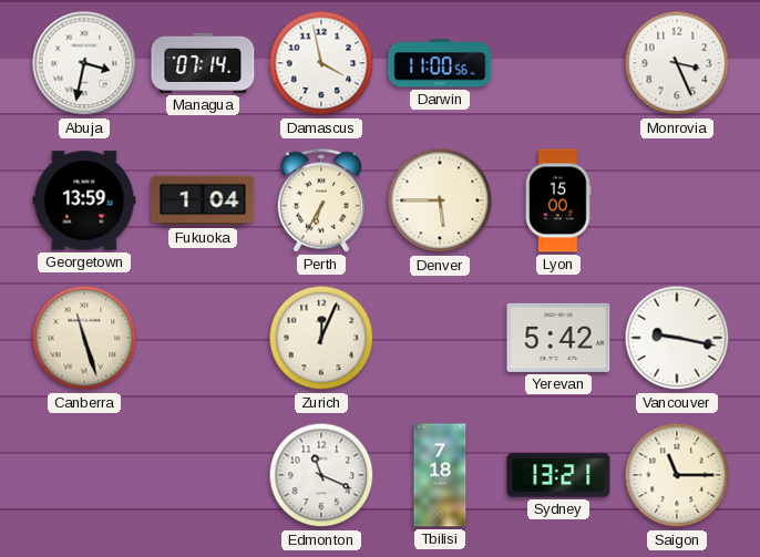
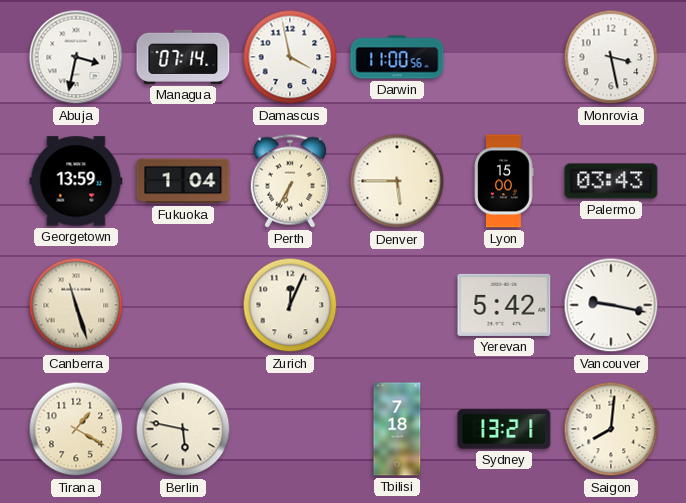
Monrovia: 3:26 -> 3:28 (611, 57)
Palermo: none -> 03:43 (611, 181)
Tirana: none -> 1:20 (76, 429)
Berlin: none -> 5:47 (183, 429)
Edmonton: 11:19 -> none (321, 475)
Saigon: 11:15 -> 8:01 (611, 429)
